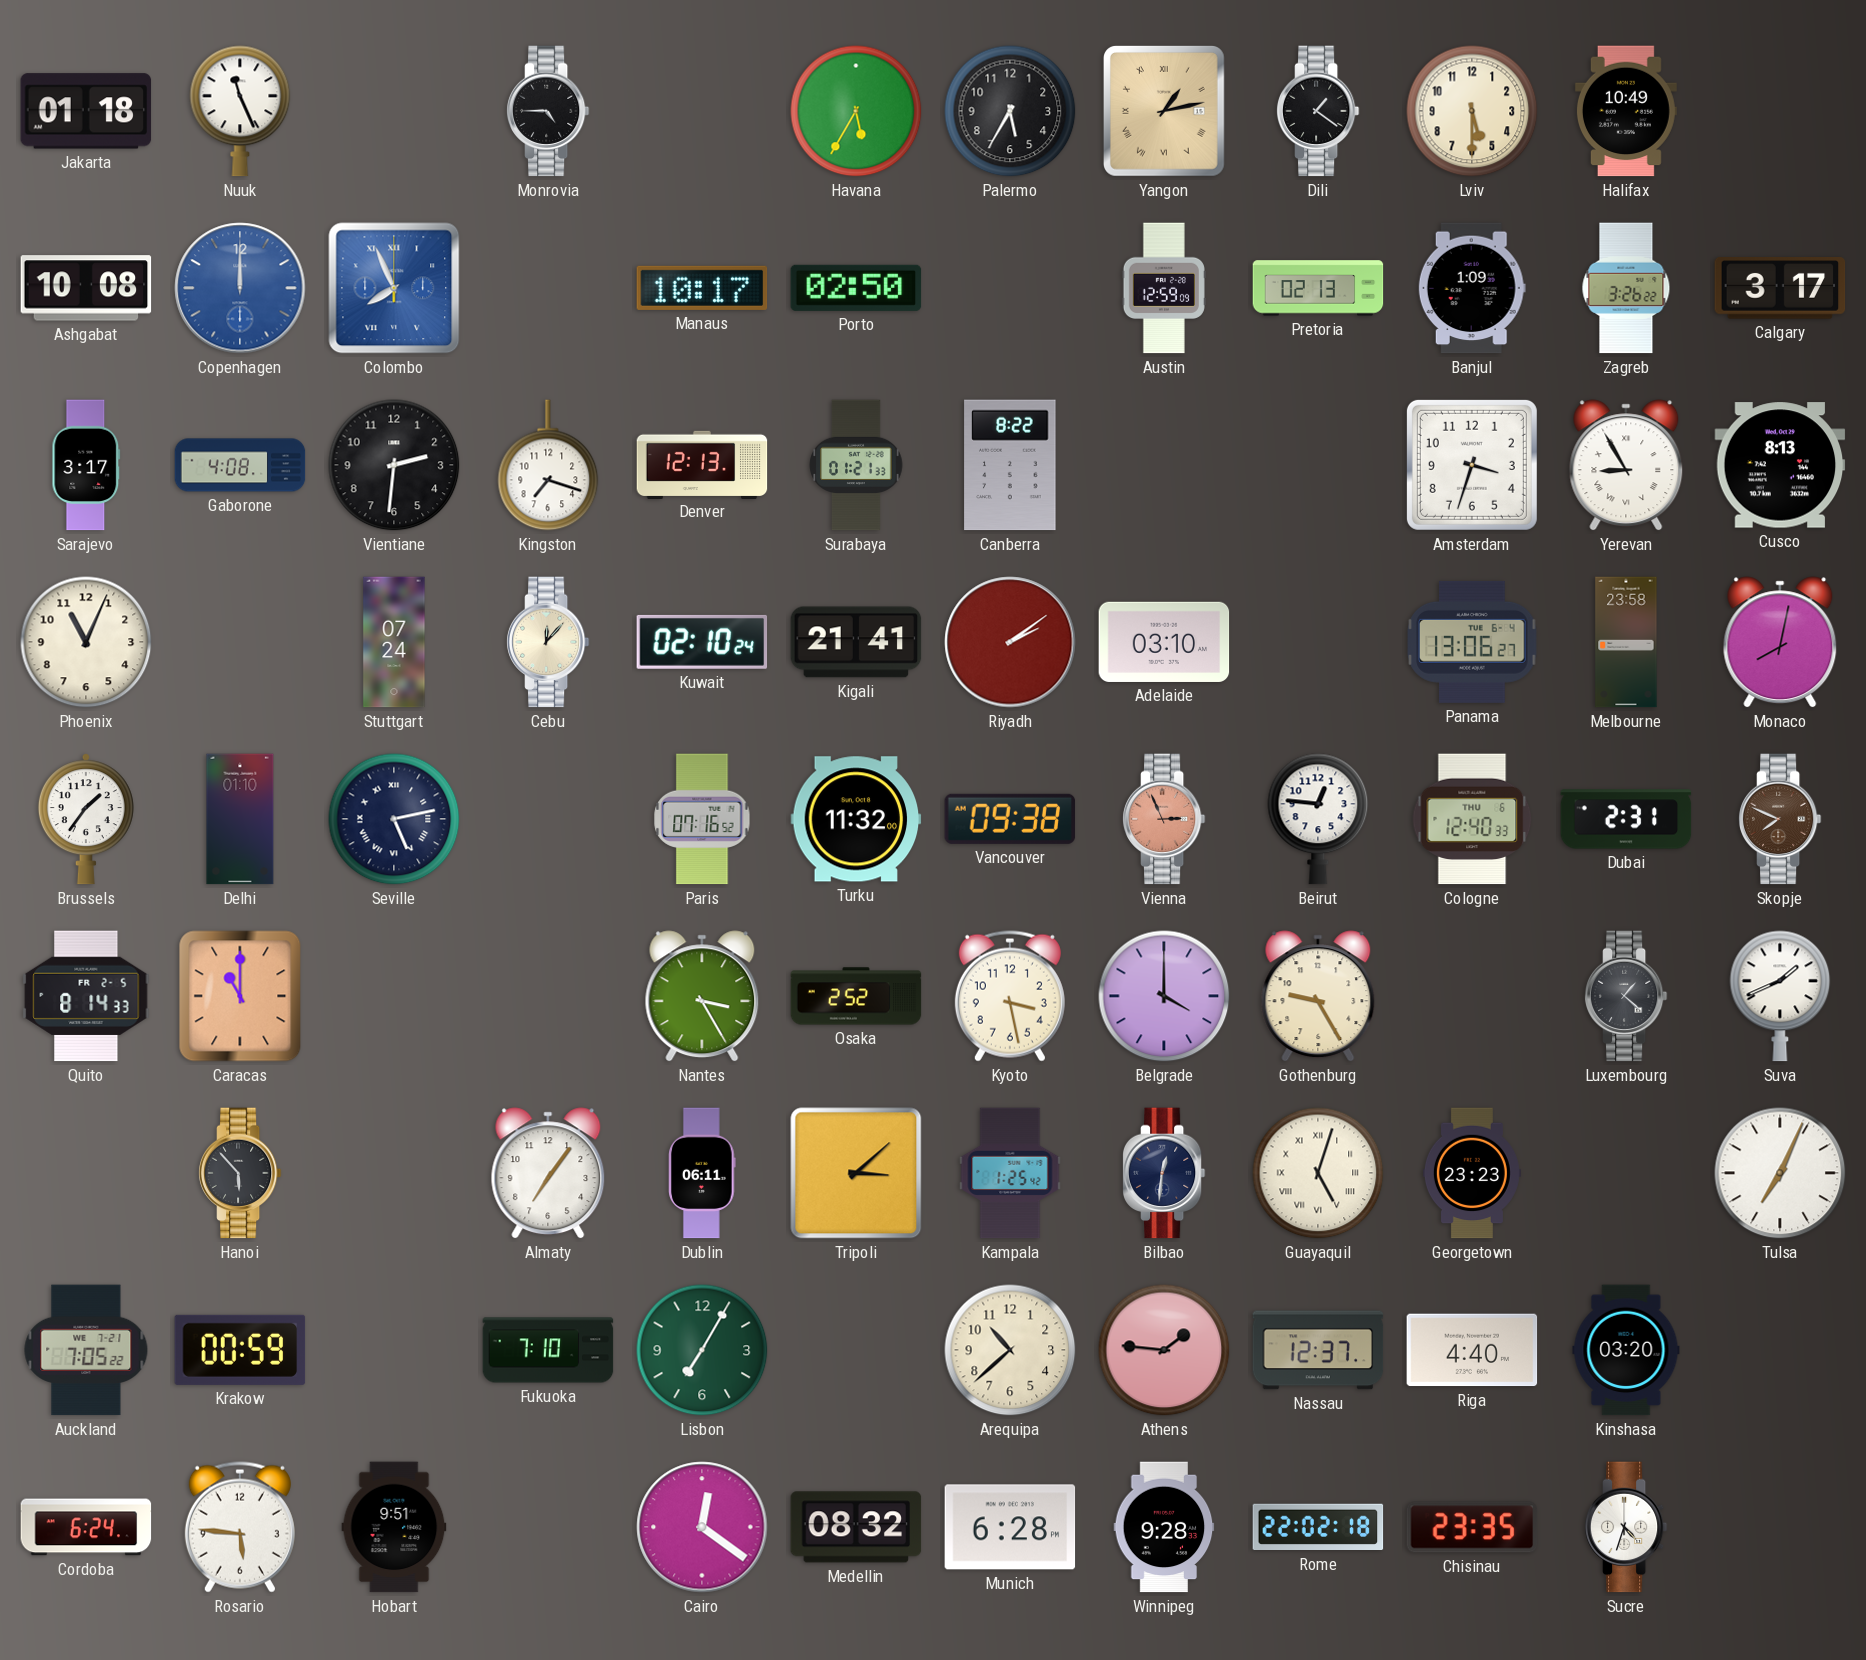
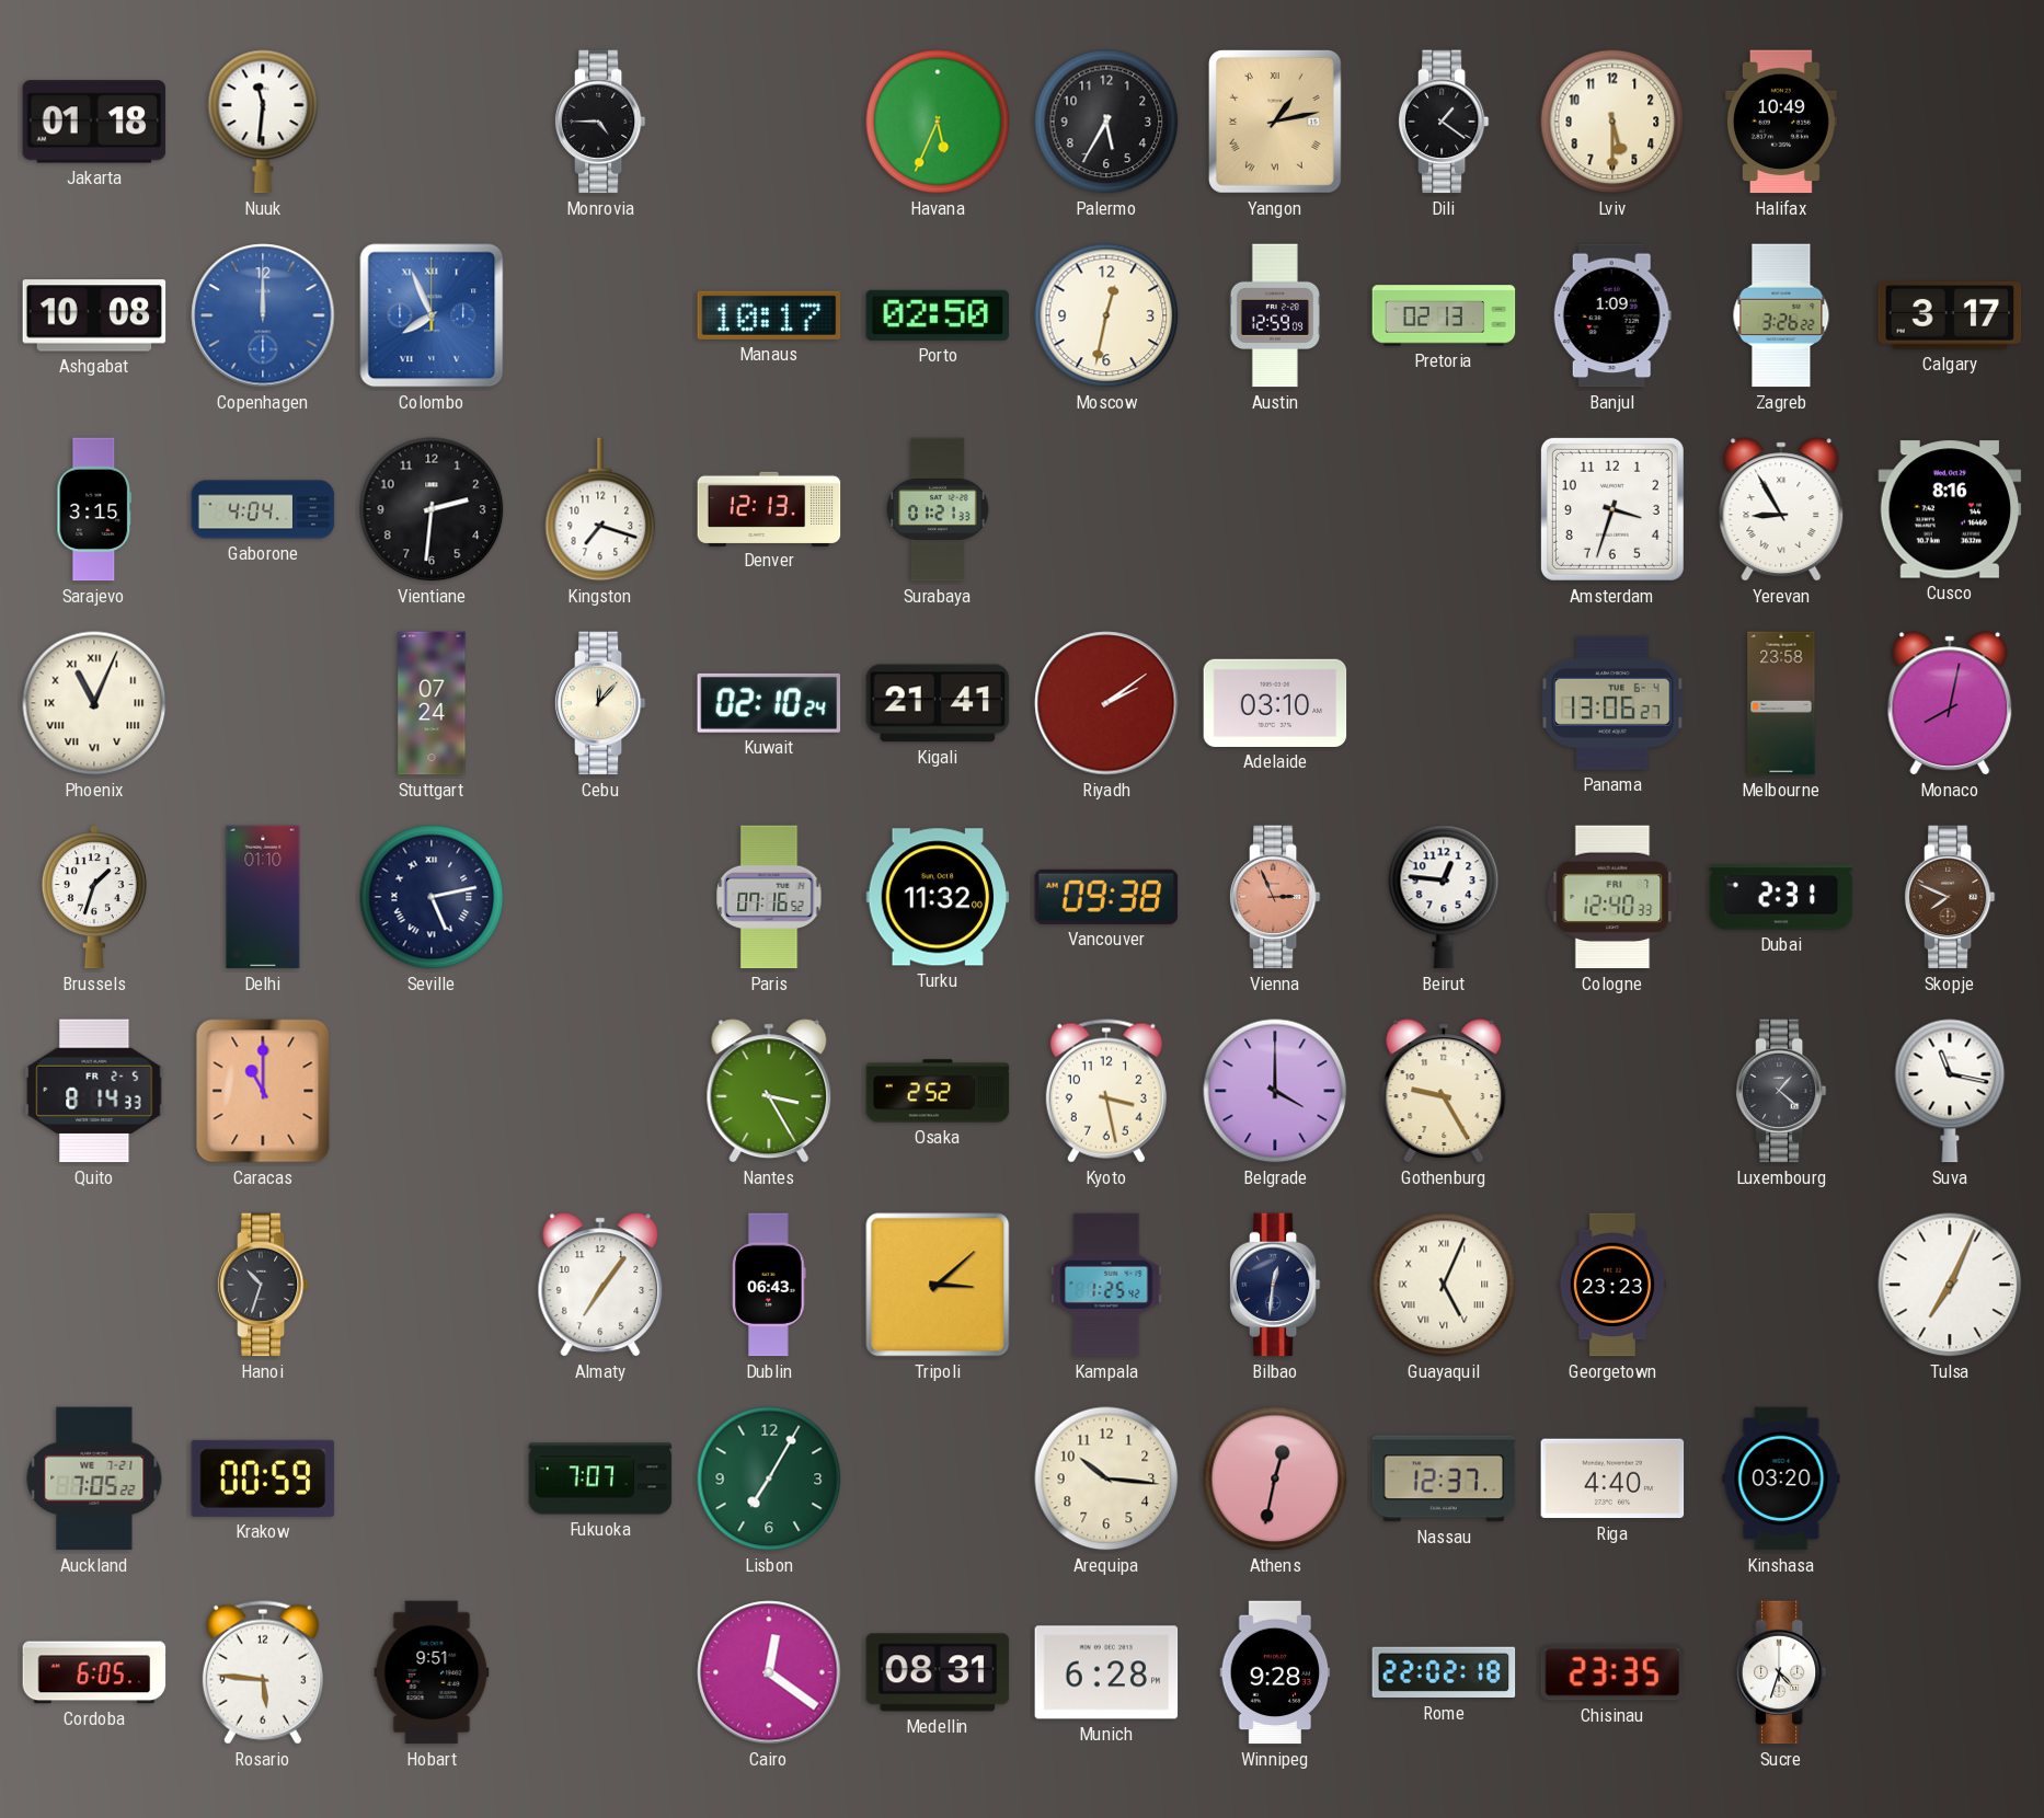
Nuuk: 11:26 -> 11:31 (263, 122)
Havana: 5:35 -> 5:34 (938, 122)
Moscow: none -> 12:32 (1106, 315)
Sarajevo: 3:17 -> 3:15 (94, 509)
Gaborone: 4:08 -> 4:04 (263, 509)
Canberra: 8:22 -> none (1010, 465)
Cusco: 8:13 -> 8:16 (1950, 509)
Phoenix numerals: Arabic -> Roman (94, 703)
Brussels: 1:36 -> 1:33 (94, 897)
Cologne date: THU 6 -> FRI 7 (1612, 897)
Suva: 1:41 -> 11:17 (1950, 1091)
Hanoi: 5:53 -> 10:33 (263, 1285)
Dublin: 06:11 -> 06:43 (770, 1285)
Guayaquil: 5:03 -> 5:04 (1444, 1285)
Fukuoka: 7:10 -> 7:07 (600, 1478)
Arequipa: 10:38 -> 10:16 (1106, 1478)
Athens: 1:46 -> 12:32 (1275, 1478)
Cordoba: 6:24 -> 6:05 (94, 1672)
Medellin: 08:32 -> 08:31 (938, 1672)
